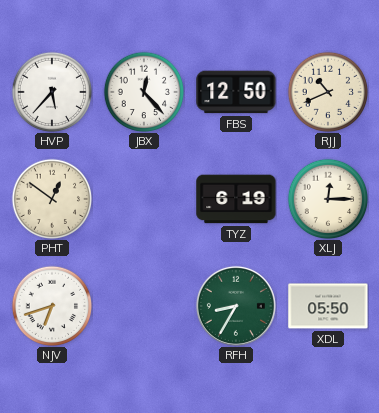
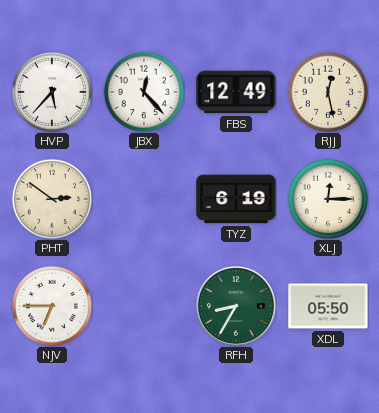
FBS: 12:50 -> 12:49 (236, 92)
RJJ: 10:41 -> 12:28 (328, 92)
PHT: 12:51 -> 2:51 (52, 199)
NJV: 6:42 -> 6:45 (52, 306)
